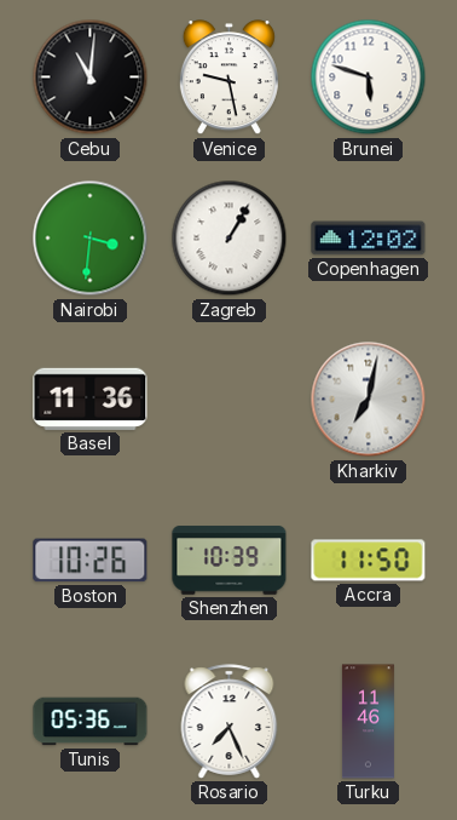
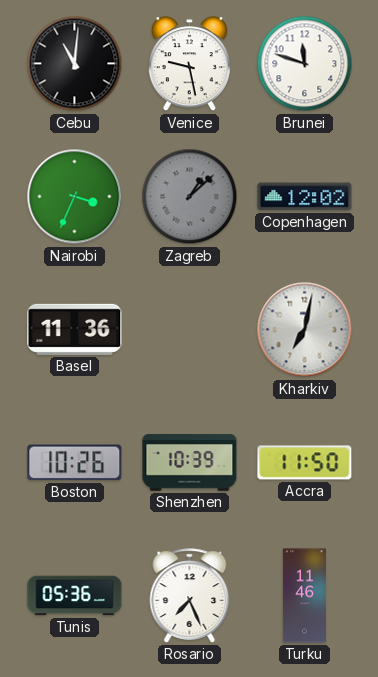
Brunei: 5:48 -> 11:48 (305, 64)
Nairobi: 3:31 -> 3:34 (75, 197)
Zagreb: 1:05 -> 1:08 (190, 197)
Zagreb dial: white -> grey (190, 197)
